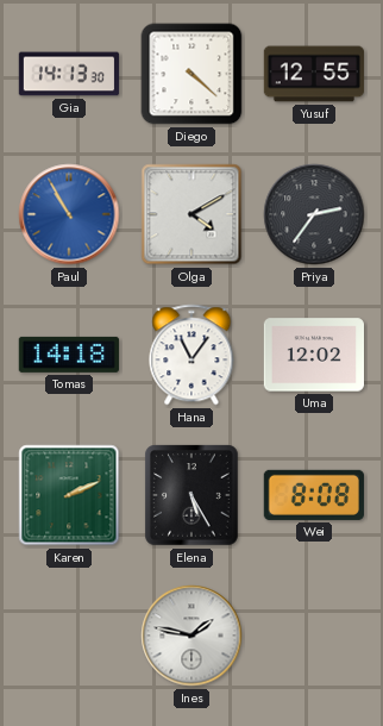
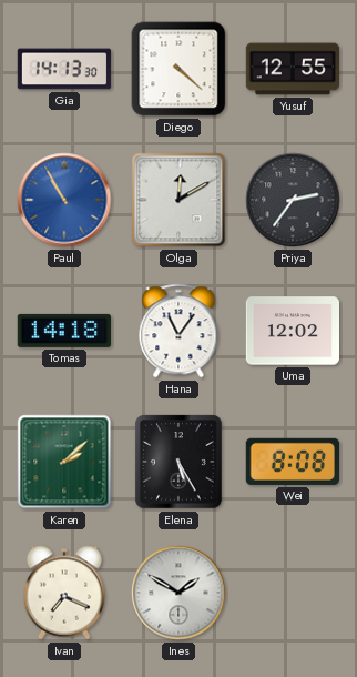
Olga: 4:10 -> 12:10 (178, 200)
Karen: 2:11 -> 2:08 (64, 462)
Ivan: none -> 7:19 (64, 593)
Ines: 1:47 -> 1:50 (178, 593)
